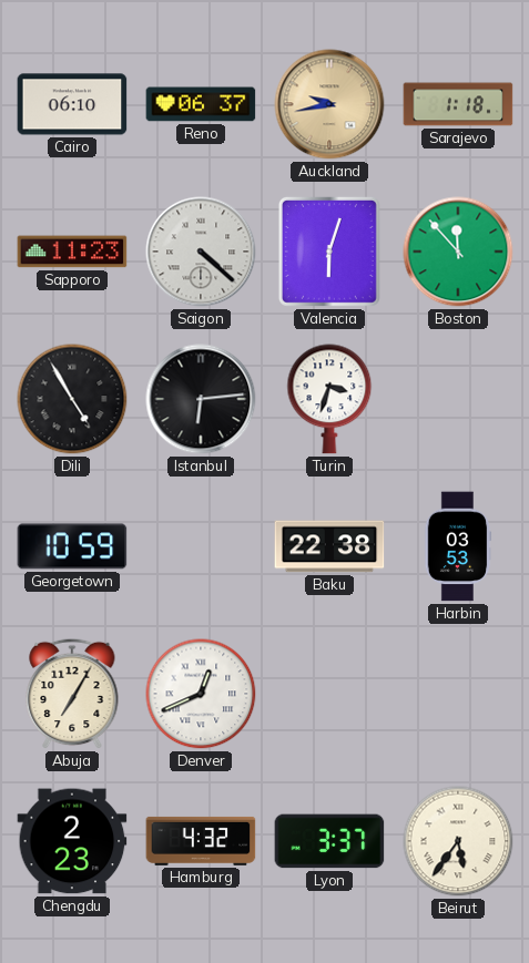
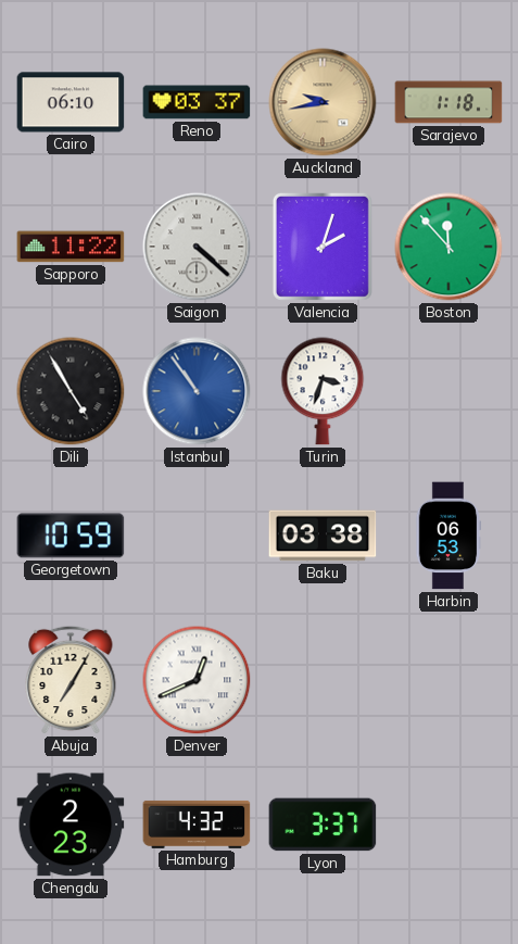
Reno: 06:37 -> 03:37 (197, 102)
Sapporo: 11:23 -> 11:22 (71, 247)
Valencia: 6:03 -> 2:03 (323, 247)
Istanbul: 6:14 -> 10:54 (197, 391)
Istanbul dial: black -> blue (197, 391)
Baku: 22:38 -> 03:38 (323, 536)
Harbin: 03:53 -> 06:53 (448, 536)
Beirut: 5:36 -> none (458, 841)
